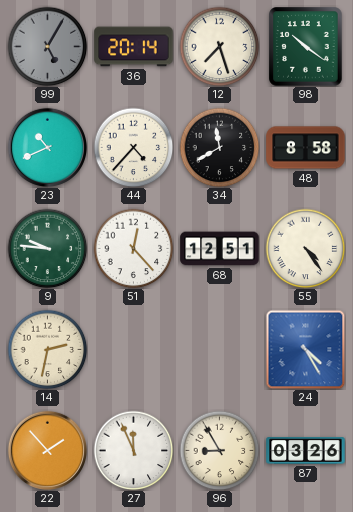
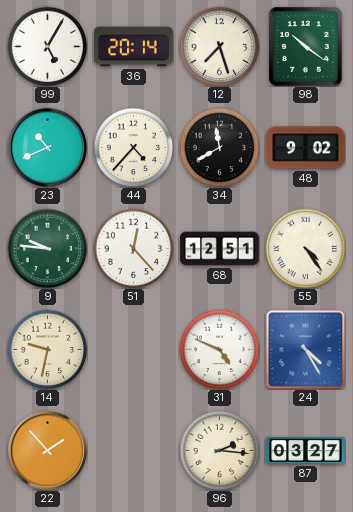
99 dial: grey -> white (47, 46)
48: 8:58 -> 9:02 (306, 148)
14: 2:32 -> 9:32 (47, 349)
31: none -> 4:49 (219, 349)
27: 11:56 -> none (133, 450)
96: 8:55 -> 2:16 (219, 450)
87: 03:26 -> 03:27 (306, 451)
